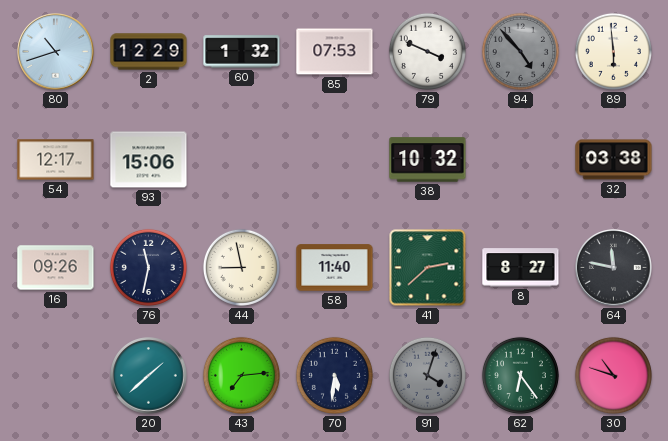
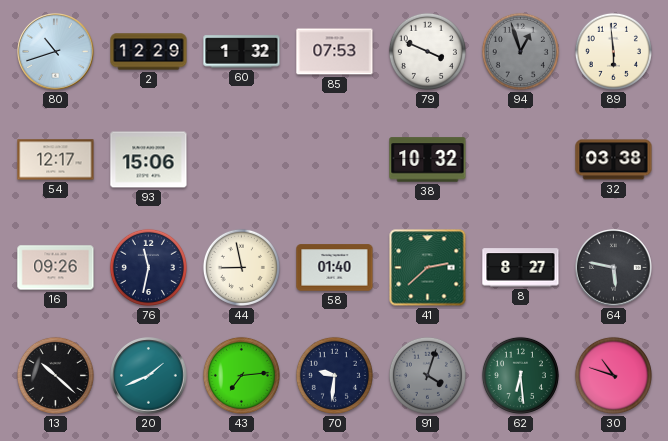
94: 4:53 -> 12:57 (520, 51)
58: 11:40 -> 01:40 (335, 268)
64: 11:47 -> 5:47 (614, 268)
13: none -> 10:22 (55, 375)
20: 1:38 -> 1:41 (149, 376)
70: 5:31 -> 9:31 (334, 375)
62: 6:24 -> 6:29 (520, 375)
